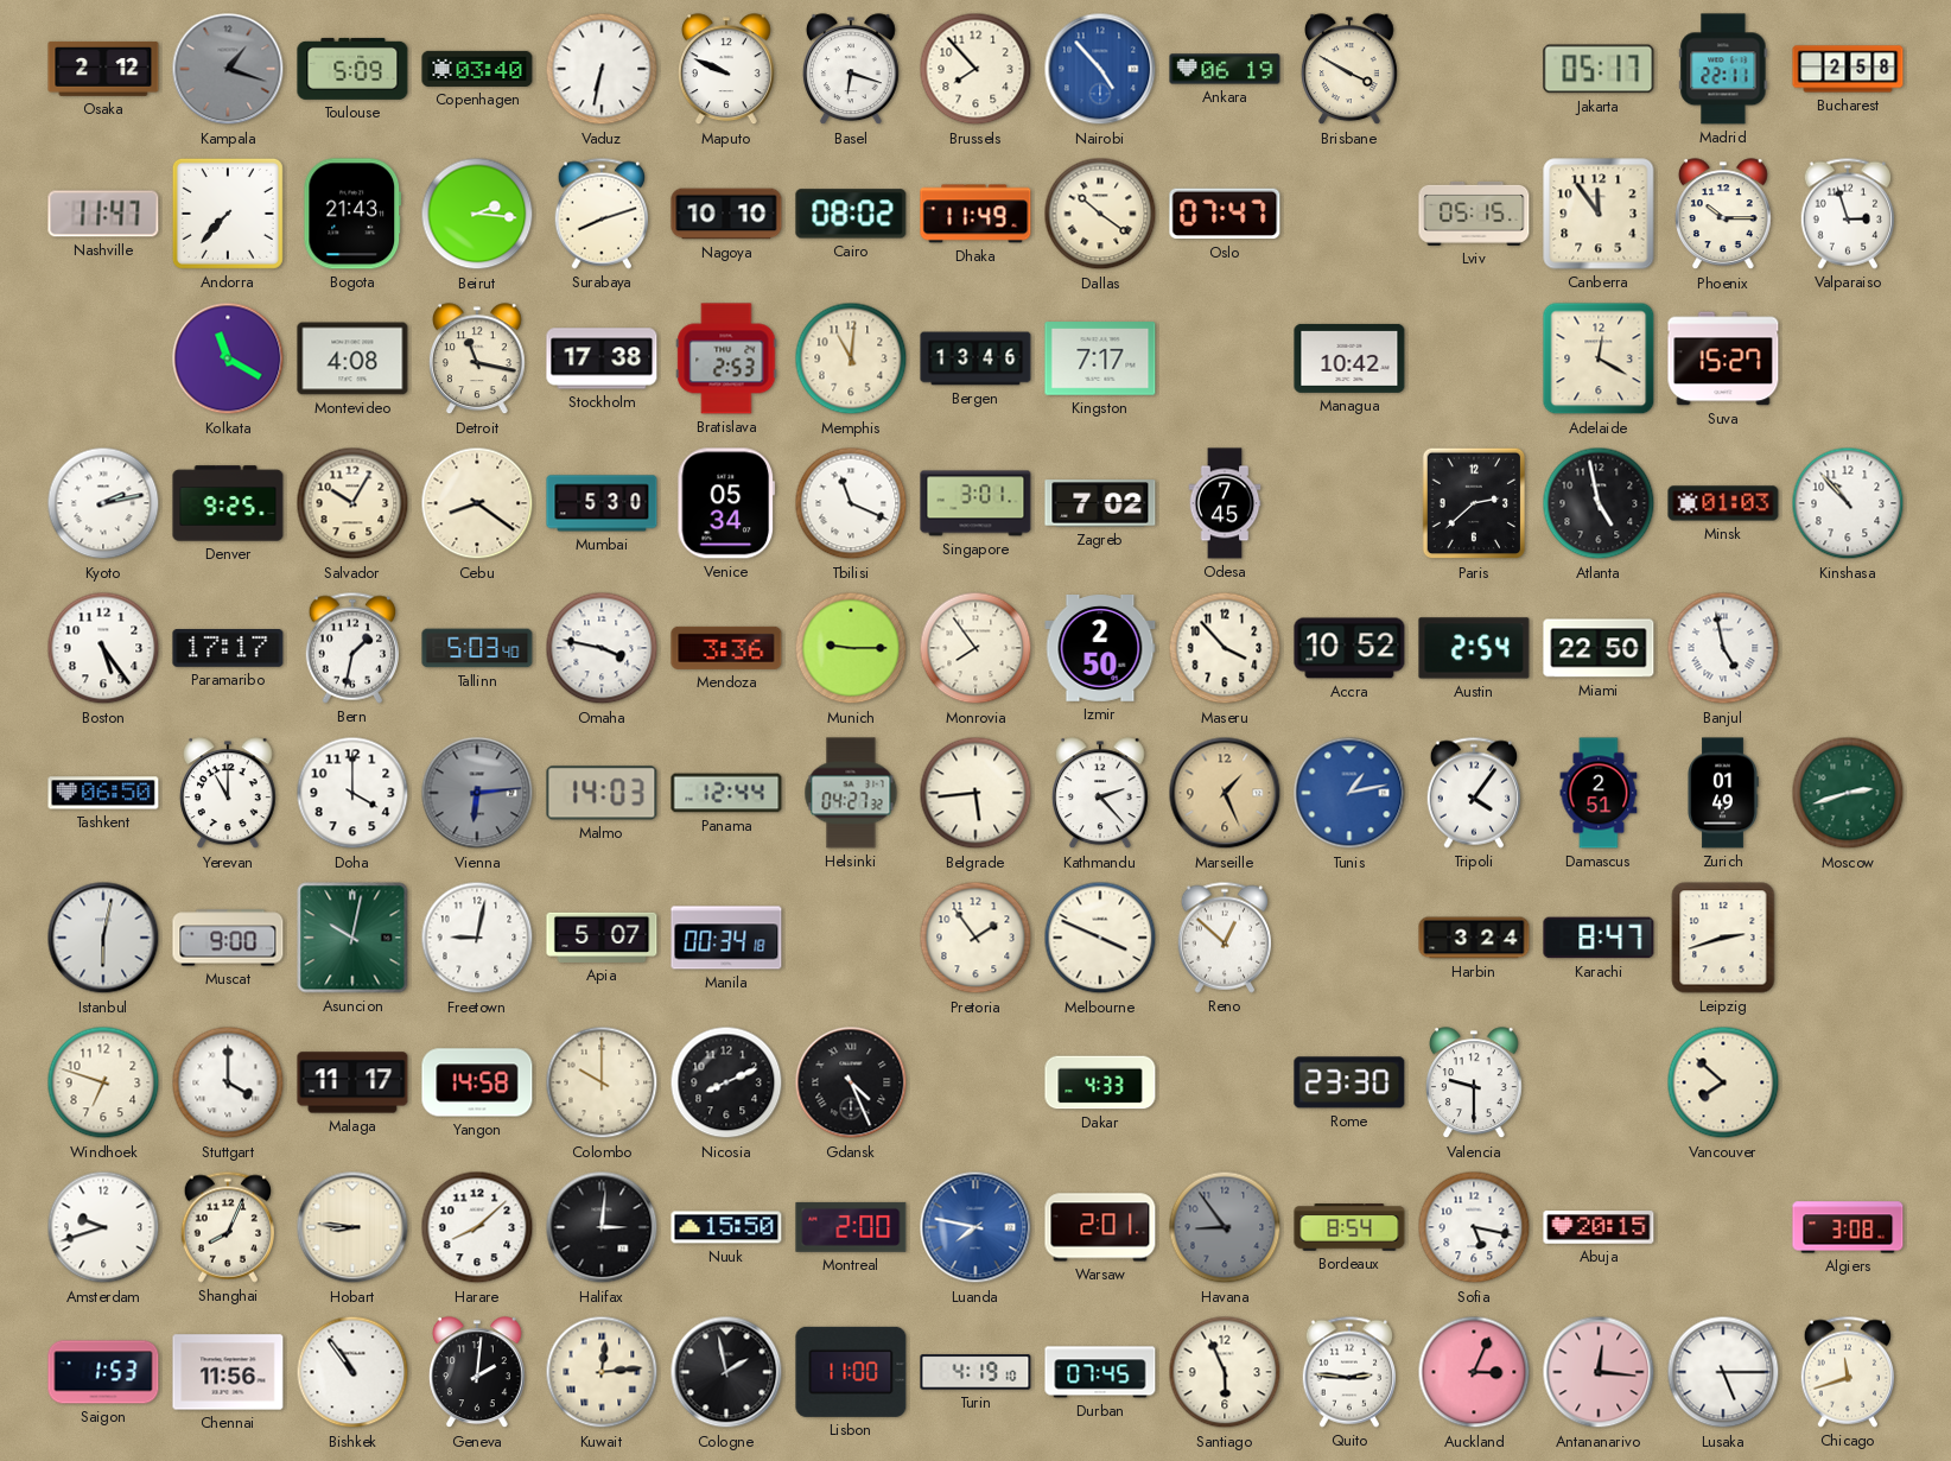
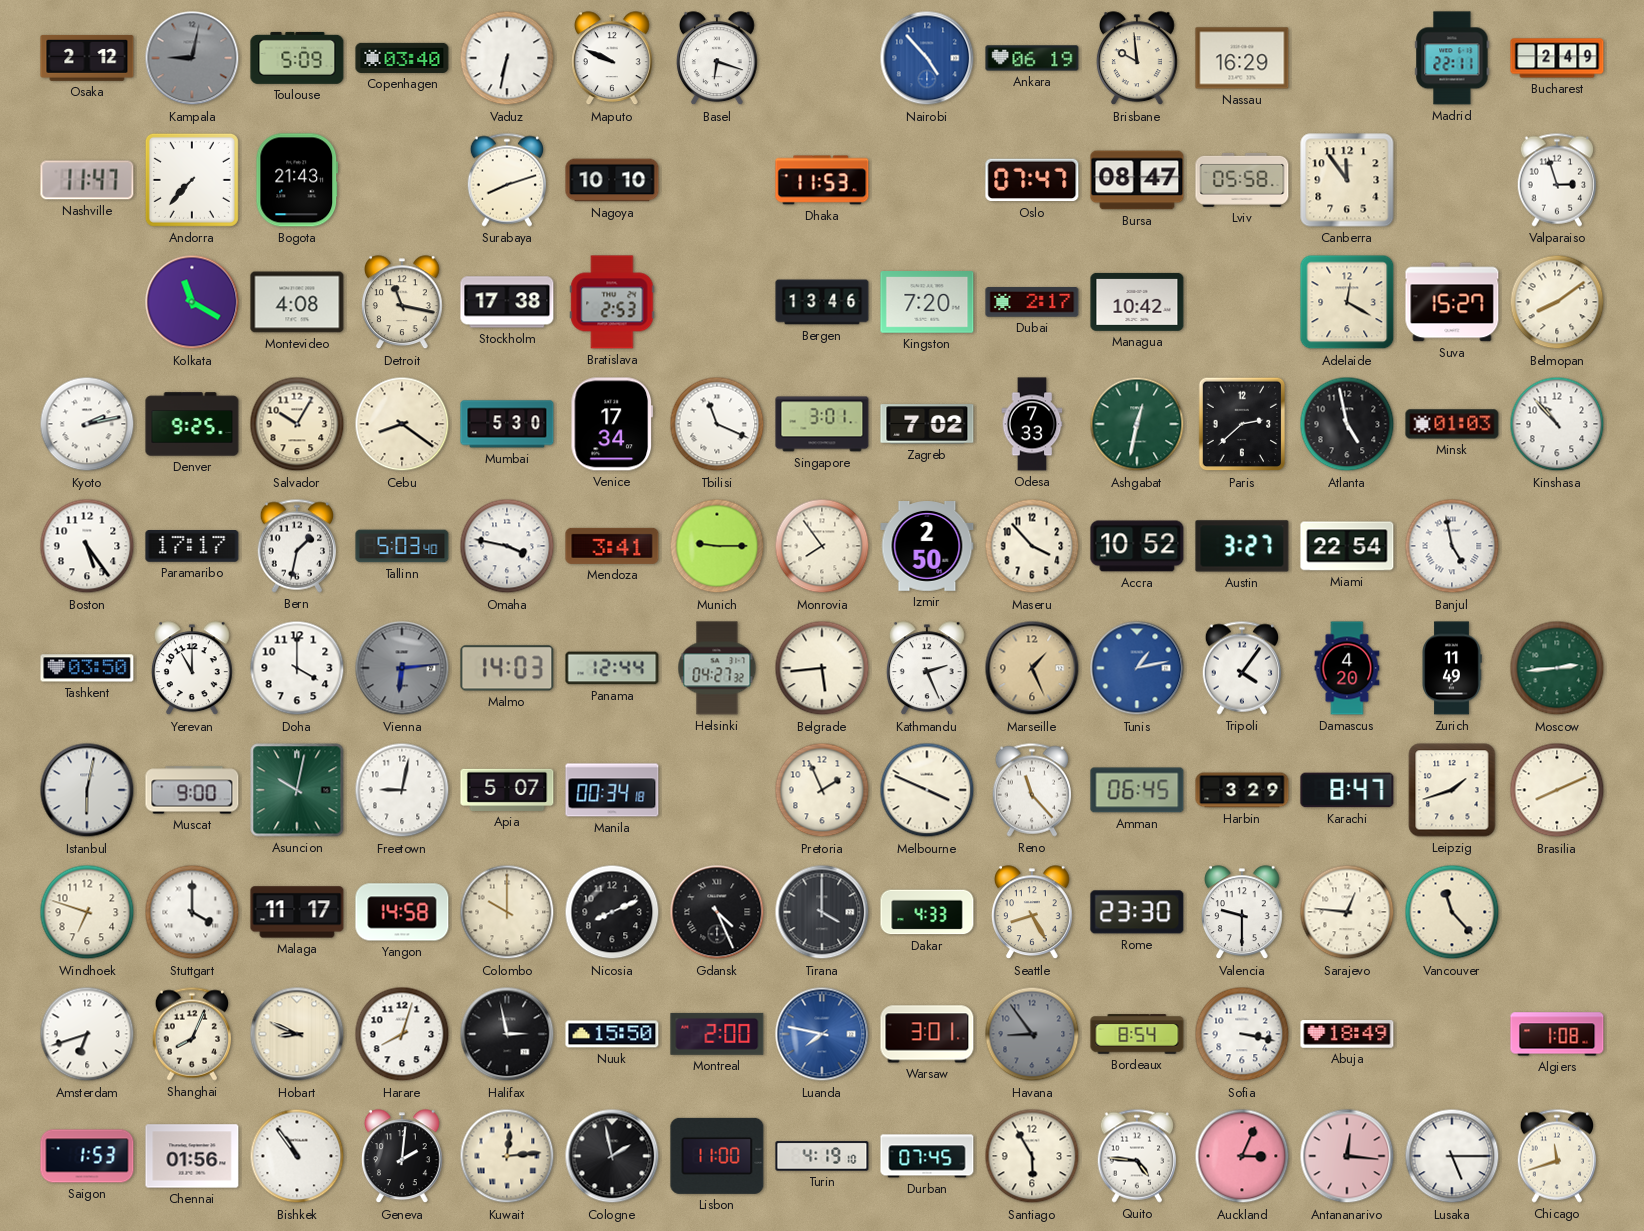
Kampala: 1:18 -> 9:02 (192, 58)
Brussels: 7:53 -> none (976, 69)
Brisbane: 3:50 -> 9:59 (1137, 59)
Nassau: none -> 16:29 (1242, 58)
Jakarta: 05:17 -> none (1599, 69)
Bucharest: 2:58 -> 2:49 (1557, 58)
Beirut: 2:16 -> none (477, 214)
Cairo: 08:02 -> none (851, 214)
Dhaka: 11:49 -> 11:53 (822, 180)
Dallas: 10:21 -> none (1100, 214)
Bursa: none -> 08:47 (1137, 180)
Lviv: 05:15 -> 05:58 (1242, 180)
Phoenix: 10:15 -> none (1723, 215)
Memphis: 11:01 -> none (851, 358)
Kingston: 7:17 -> 7:20 (927, 302)
Dubai: none -> 2:17 (1032, 302)
Belmopan: none -> 8:09 (1557, 302)
Venice: 05:34 -> 17:34 (612, 424)
Odesa: 7:45 -> 7:33 (1032, 424)
Ashgabat: none -> 12:32 (1137, 424)
Mendoza: 3:36 -> 3:41 (612, 546)
Austin: 2:54 -> 3:27 (1242, 546)
Miami: 22:50 -> 22:54 (1347, 546)
Tashkent: 06:50 -> 03:50 (87, 668)
Kathmandu: 2:23 -> 2:26 (927, 669)
Damascus: 2:51 -> 4:20 (1347, 668)
Zurich: 01:49 -> 11:49 (1452, 668)
Moscow: 2:42 -> 2:44 (1557, 668)
Pretoria: 1:54 -> 1:56 (822, 790)
Reno: 12:52 -> 11:23 (1031, 790)
Amman: none -> 06:45 (1137, 790)
Harbin: 3:24 -> 3:29 (1242, 790)
Leipzig: 2:42 -> 1:42 (1452, 790)
Brasilia: none -> 8:11 (1557, 790)
Tirana: none -> 4:00 (822, 912)
Seattle: none -> 8:25 (1032, 913)
Sarajevo: none -> 12:46 (1347, 912)
Vancouver: 7:52 -> 11:23 (1452, 912)
Amsterdam: 9:42 -> 6:42 (87, 1034)
Hobart: 8:46 -> 8:49 (297, 1034)
Harare: 8:08 -> 8:03 (402, 1034)
Halifax: 3:01 -> 2:58 (507, 1034)
Warsaw: 2:01 -> 3:01 (927, 1034)
Sofia: 5:17 -> 3:17 (1242, 1034)
Abuja: 20:15 -> 18:49 (1347, 1034)
Algiers: 3:08 -> 1:08 (1557, 1034)
Chennai: 11:56 -> 01:56 (192, 1156)
Santiago: 5:56 -> 5:55 (1032, 1156)
Quito: 2:46 -> 4:46 (1136, 1156)
